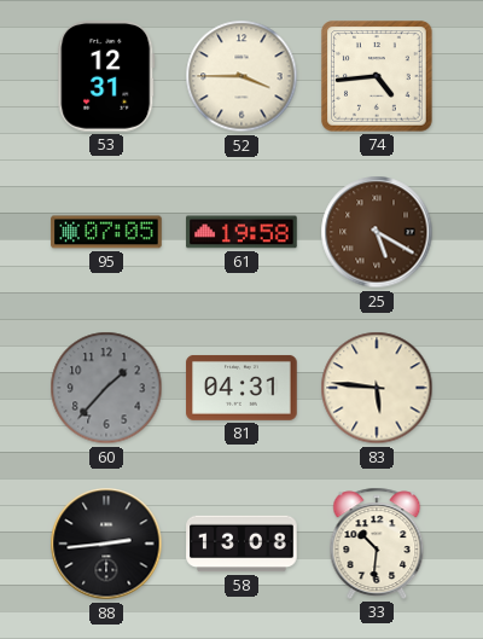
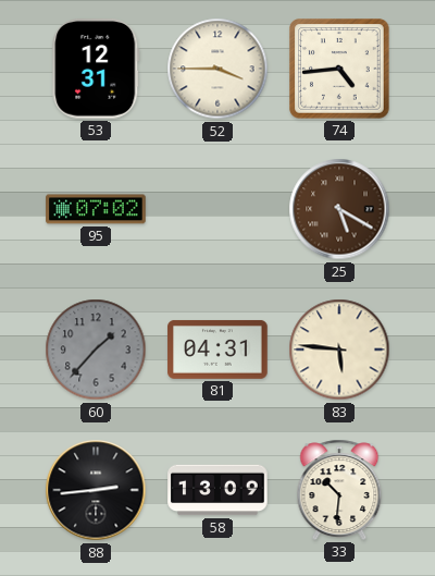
95: 07:05 -> 07:02 (96, 209)
61: 19:58 -> none (241, 232)
58: 13:08 -> 13:09 (217, 490)
